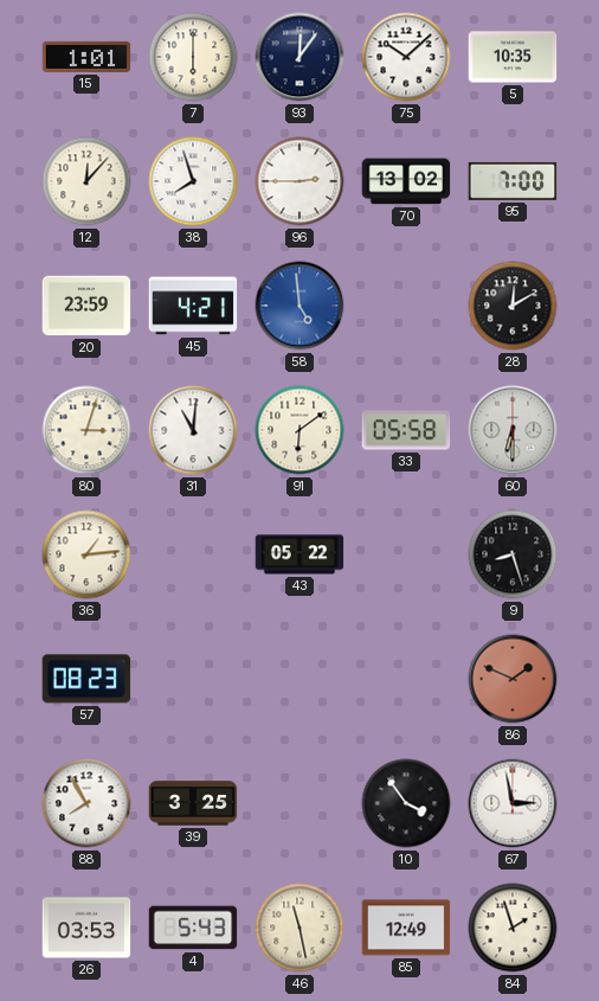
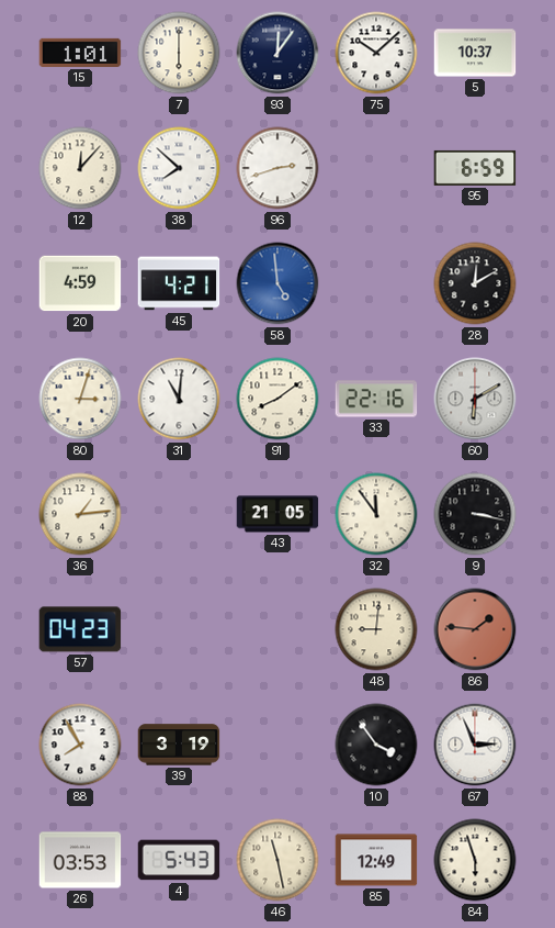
5: 10:35 -> 10:37 (475, 53)
38: 7:57 -> 7:52 (179, 168)
96: 2:45 -> 2:42 (277, 168)
70: 13:02 -> none (406, 181)
95: 7:00 -> 6:59 (475, 168)
20: 23:59 -> 4:59 (80, 283)
91: 6:09 -> 8:09 (277, 399)
33: 05:58 -> 22:16 (376, 399)
60: 6:30 -> 6:10 (475, 399)
43: 05:22 -> 21:05 (277, 514)
32: none -> 11:54 (376, 514)
9: 8:27 -> 3:17 (475, 514)
57: 08:23 -> 04:23 (80, 629)
48: none -> 9:01 (376, 629)
86: 1:49 -> 1:46 (475, 629)
39: 3:25 -> 3:19 (179, 745)
67: 2:58 -> 2:56 (475, 745)
84: 1:57 -> 5:57 (475, 860)
